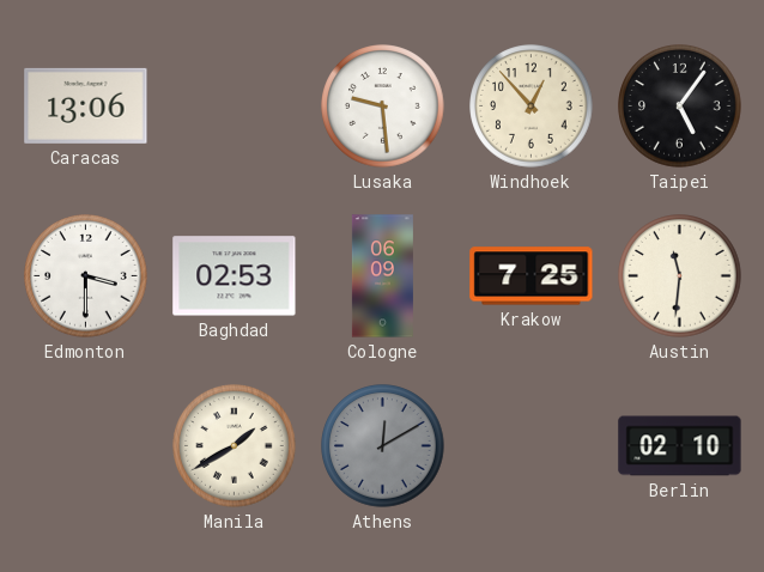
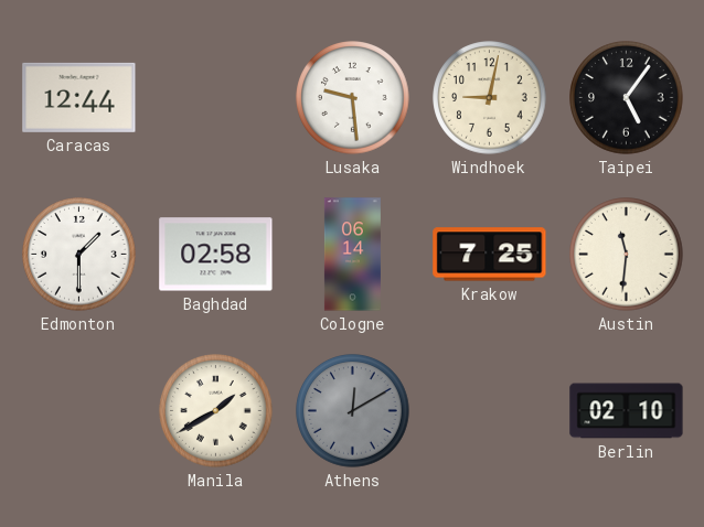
Caracas: 13:06 -> 12:44 (79, 97)
Windhoek: 12:53 -> 9:02 (490, 98)
Edmonton: 3:30 -> 1:30 (79, 255)
Baghdad: 02:53 -> 02:58 (216, 255)
Cologne: 06:09 -> 06:14 (352, 255)
